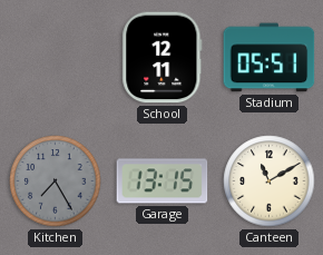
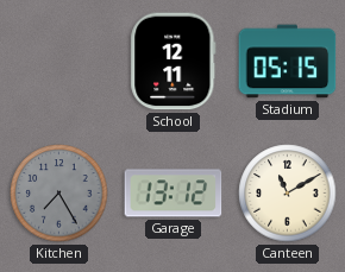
Stadium: 05:51 -> 05:15 (288, 62)
Garage: 13:15 -> 13:12 (174, 194)
